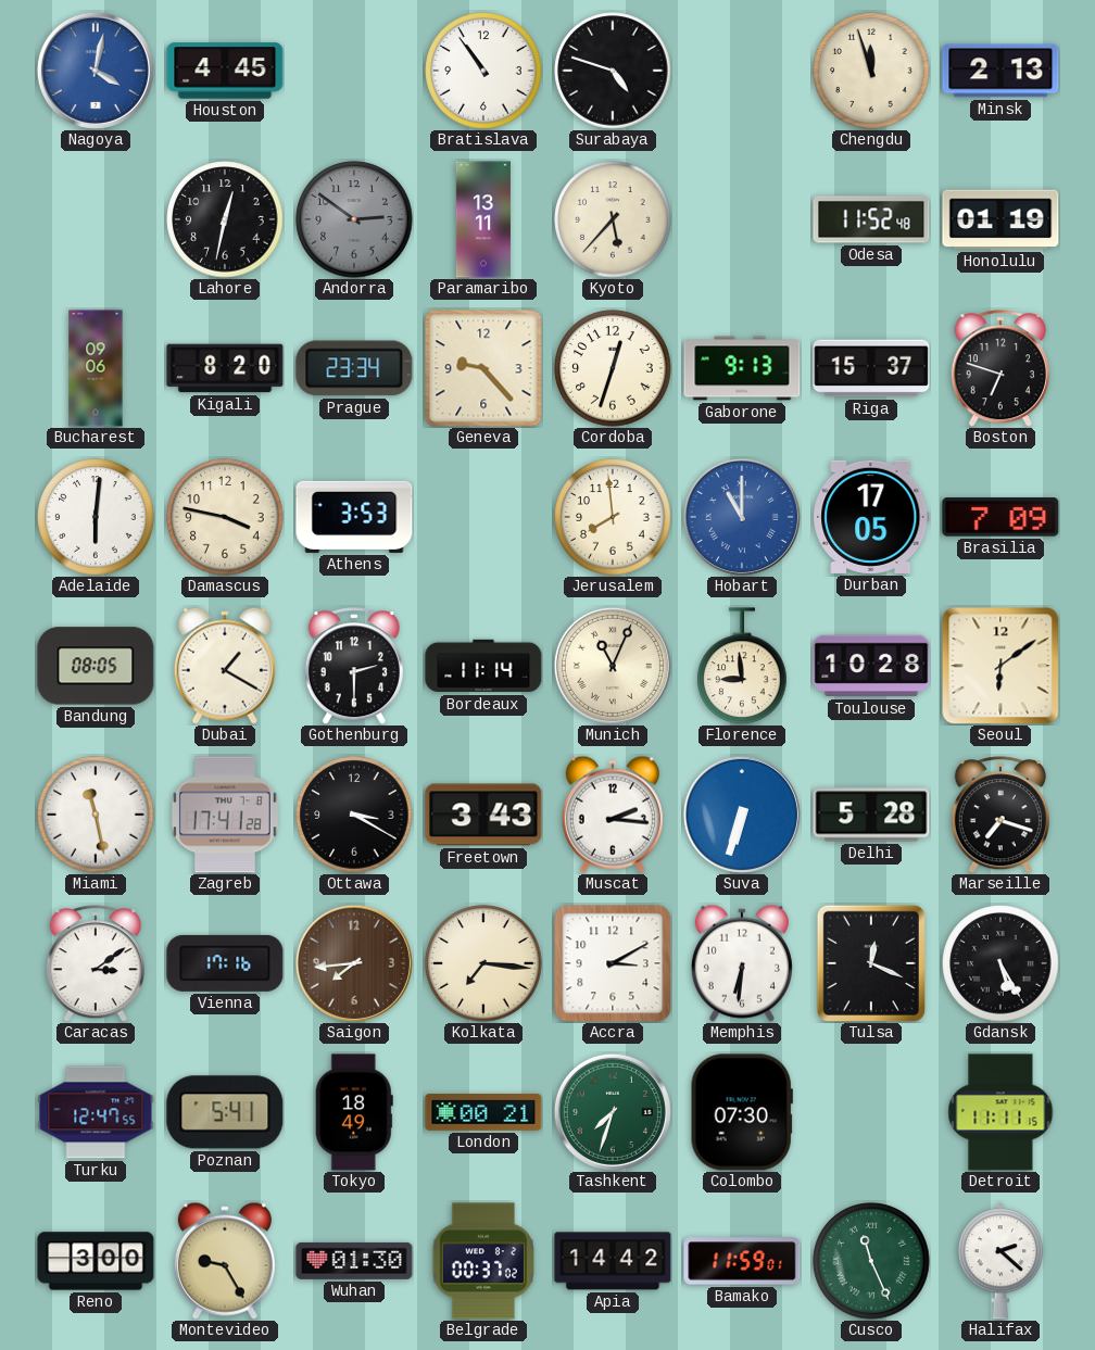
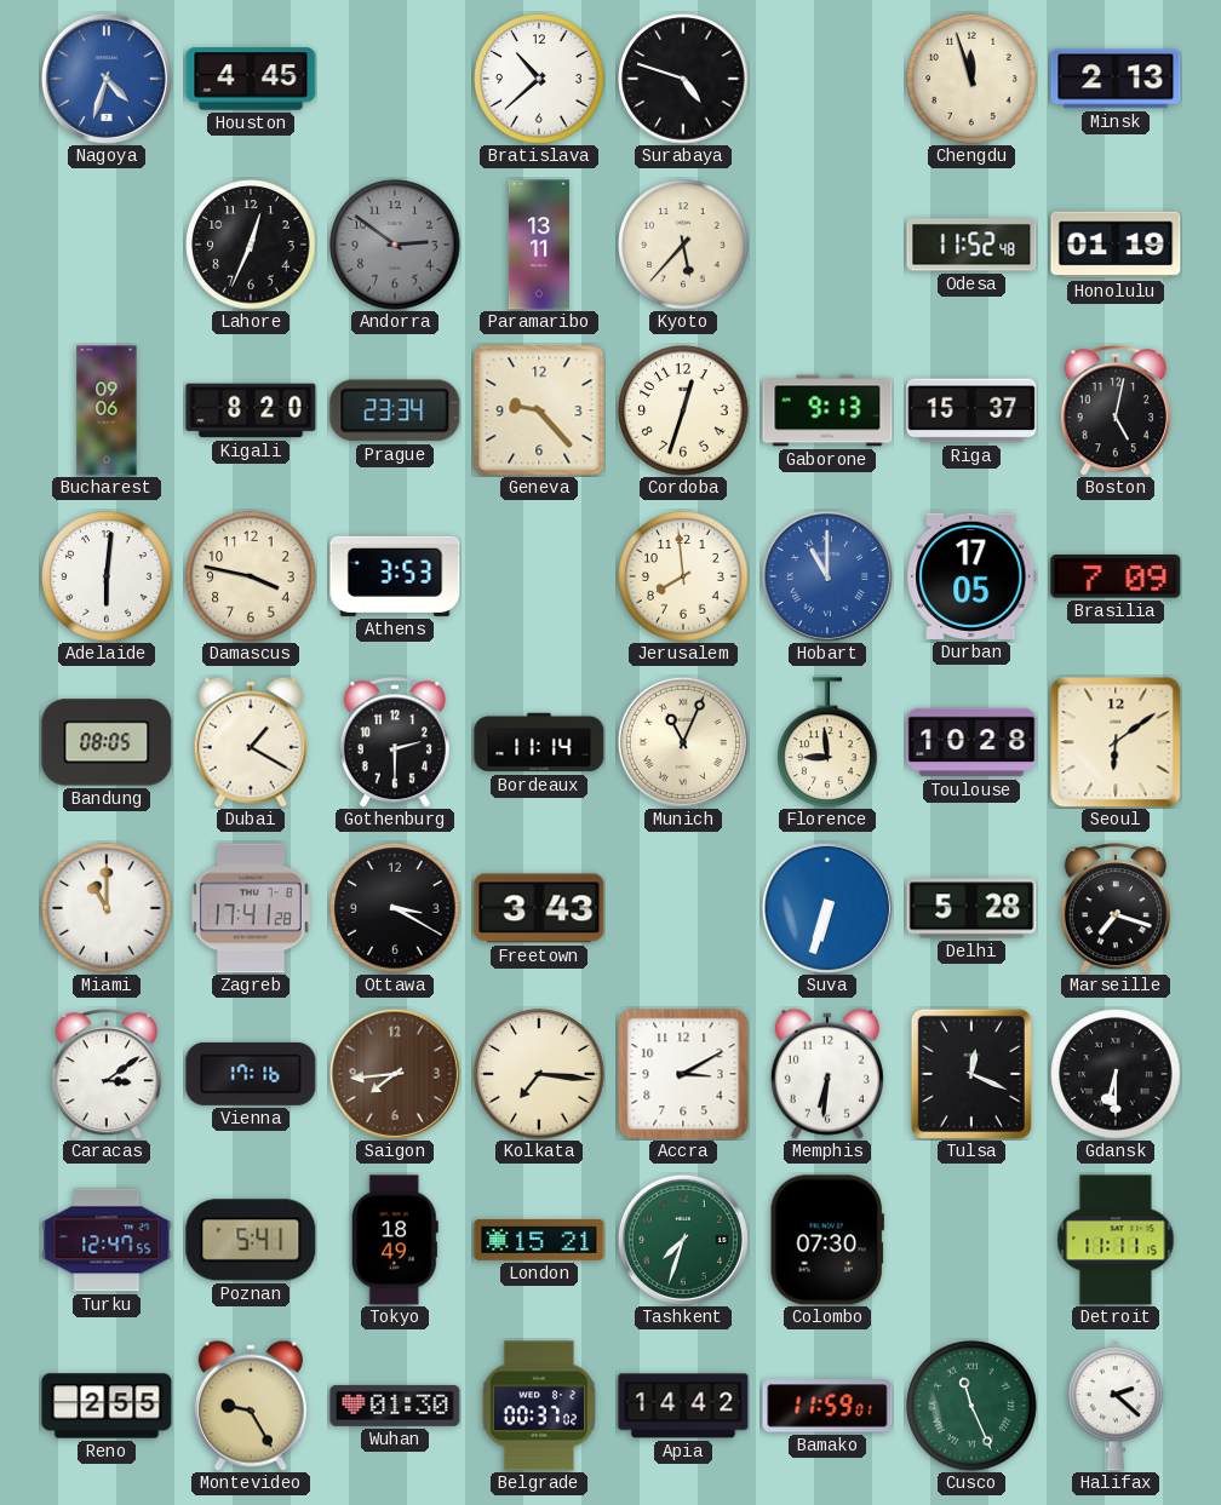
Nagoya: 4:02 -> 4:33 (107, 79)
Bratislava: 10:54 -> 10:38 (539, 79)
Lahore: 12:32 -> 12:34 (251, 245)
Boston: 6:48 -> 5:02 (1116, 410)
Miami: 11:28 -> 11:00 (107, 908)
Muscat: 2:16 -> none (613, 815)
Gdansk: 5:25 -> 6:30 (1116, 1074)
London: 00:21 -> 15:21 (539, 1240)
Reno: 3:00 -> 2:55 (107, 1406)
